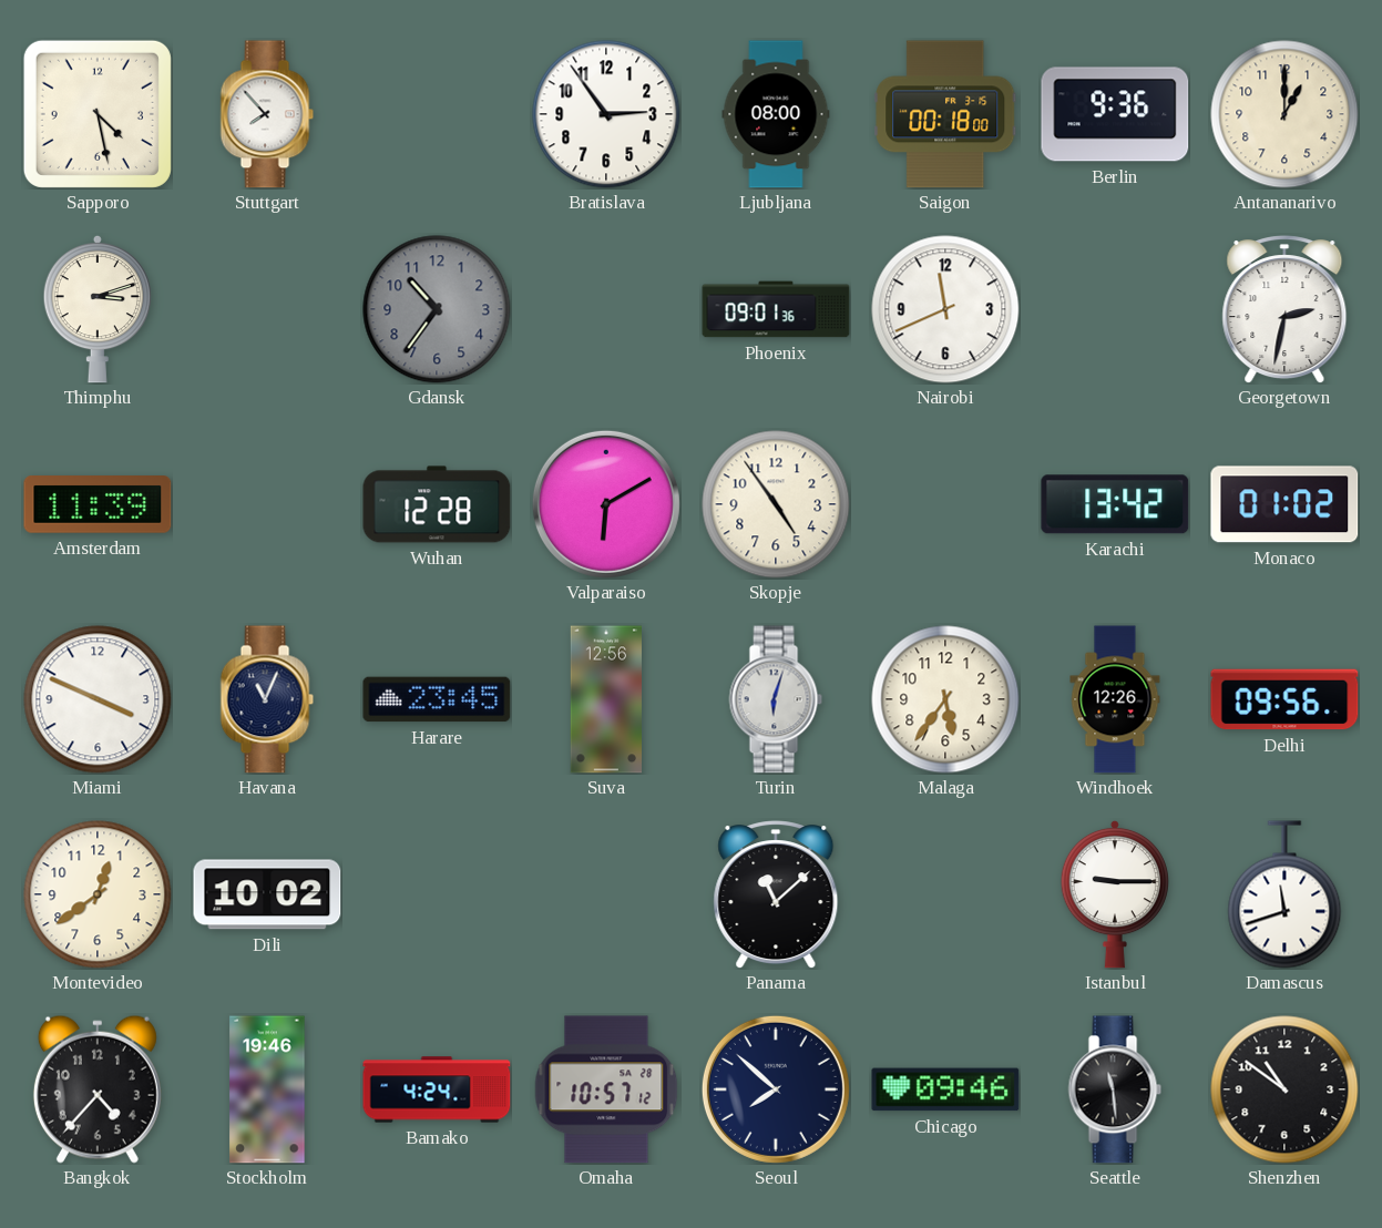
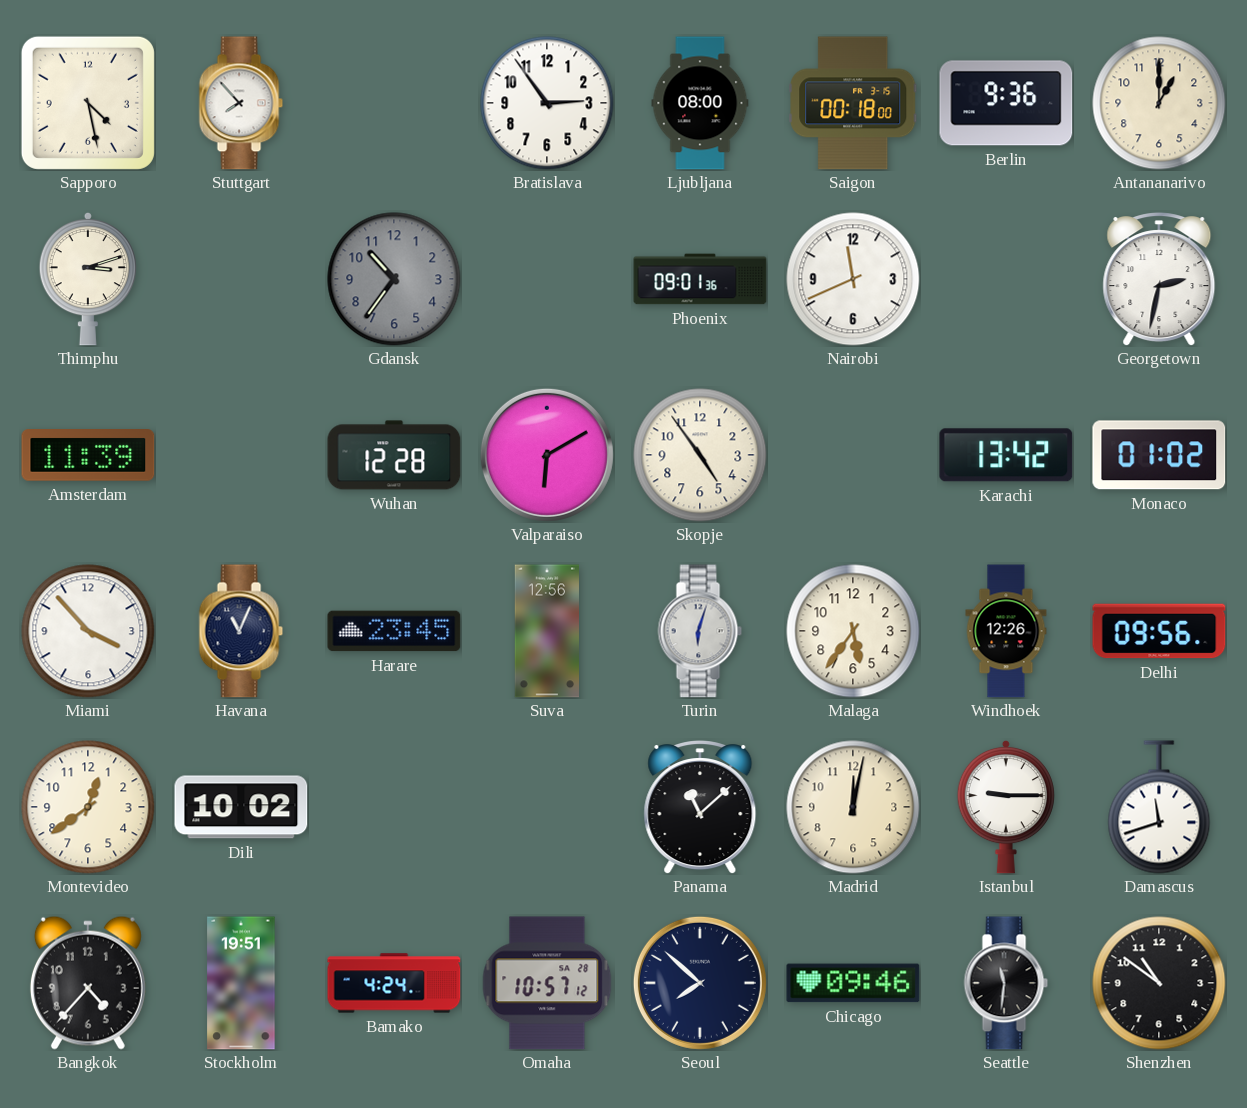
Miami: 3:49 -> 3:53 (88, 631)
Madrid: none -> 12:02 (853, 807)
Stockholm: 19:46 -> 19:51 (241, 983)
Seattle: 11:29 -> 11:31 (1006, 983)
